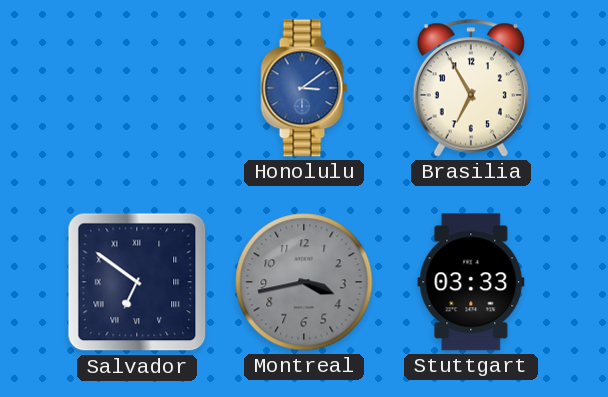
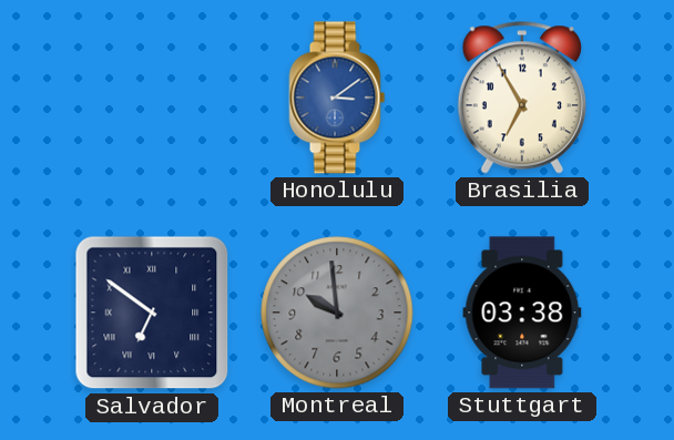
Montreal: 3:43 -> 9:59 (337, 313)
Stuttgart: 03:33 -> 03:38 (522, 313)
